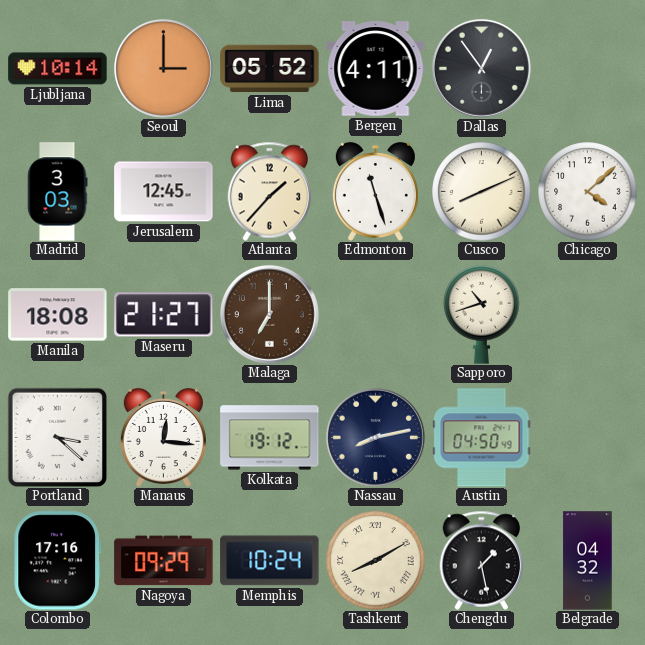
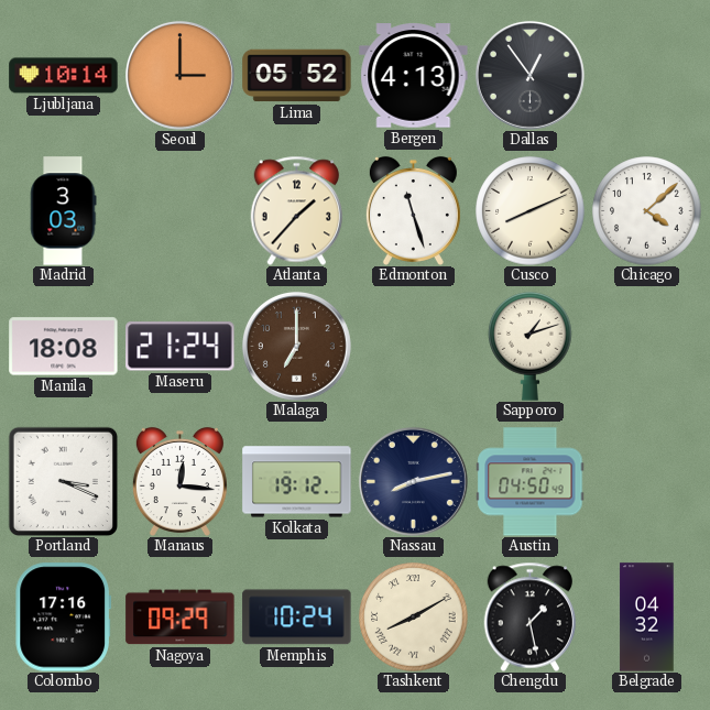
Bergen: 4:11 -> 4:13 (414, 76)
Jerusalem: 12:45 -> none (164, 192)
Maseru: 21:27 -> 21:24 (181, 347)
Sapporo: 10:42 -> 1:12 (531, 347)
Portland: 3:22 -> 3:19 (63, 481)
